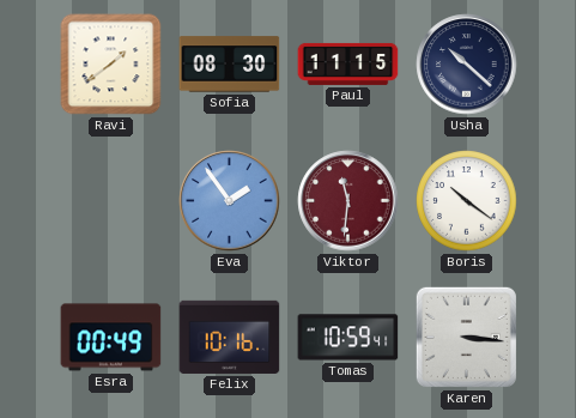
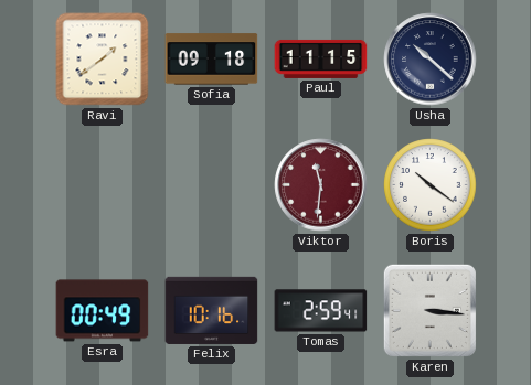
Sofia: 08:30 -> 09:18 (212, 60)
Eva: 1:54 -> none (230, 201)
Tomas: 10:59 -> 2:59 (321, 311)
